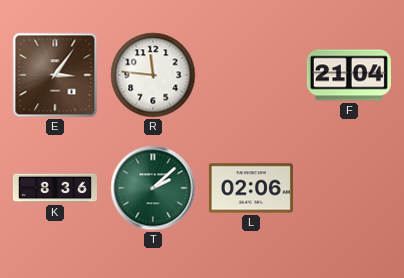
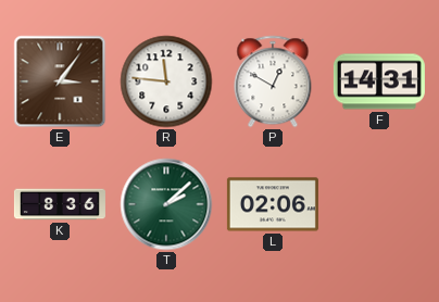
P: none -> 12:50 (273, 81)
F: 21:04 -> 14:31 (379, 81)
